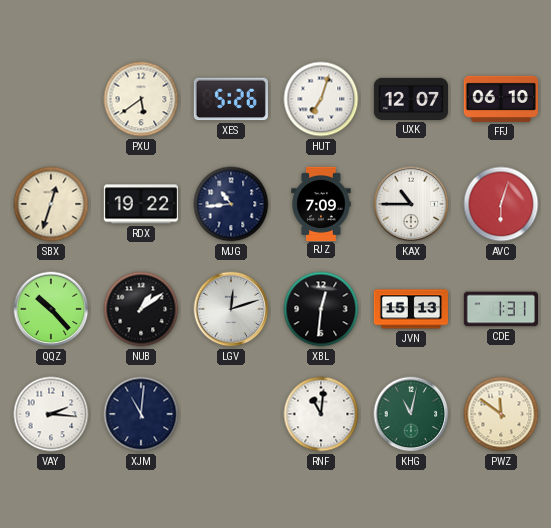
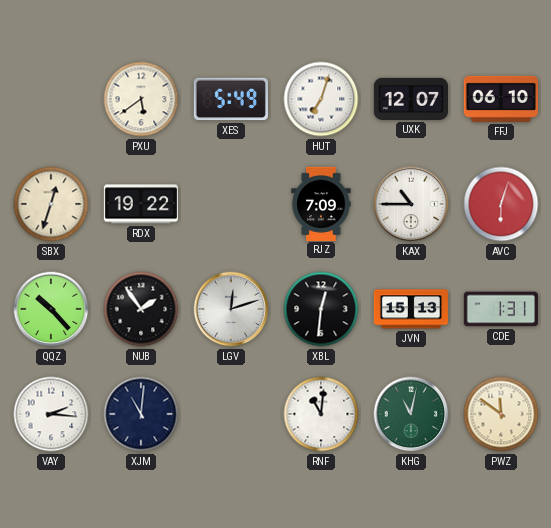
XES: 5:26 -> 5:49 (231, 99)
MJG: 10:44 -> none (231, 204)
NUB: 1:09 -> 1:54 (141, 309)
